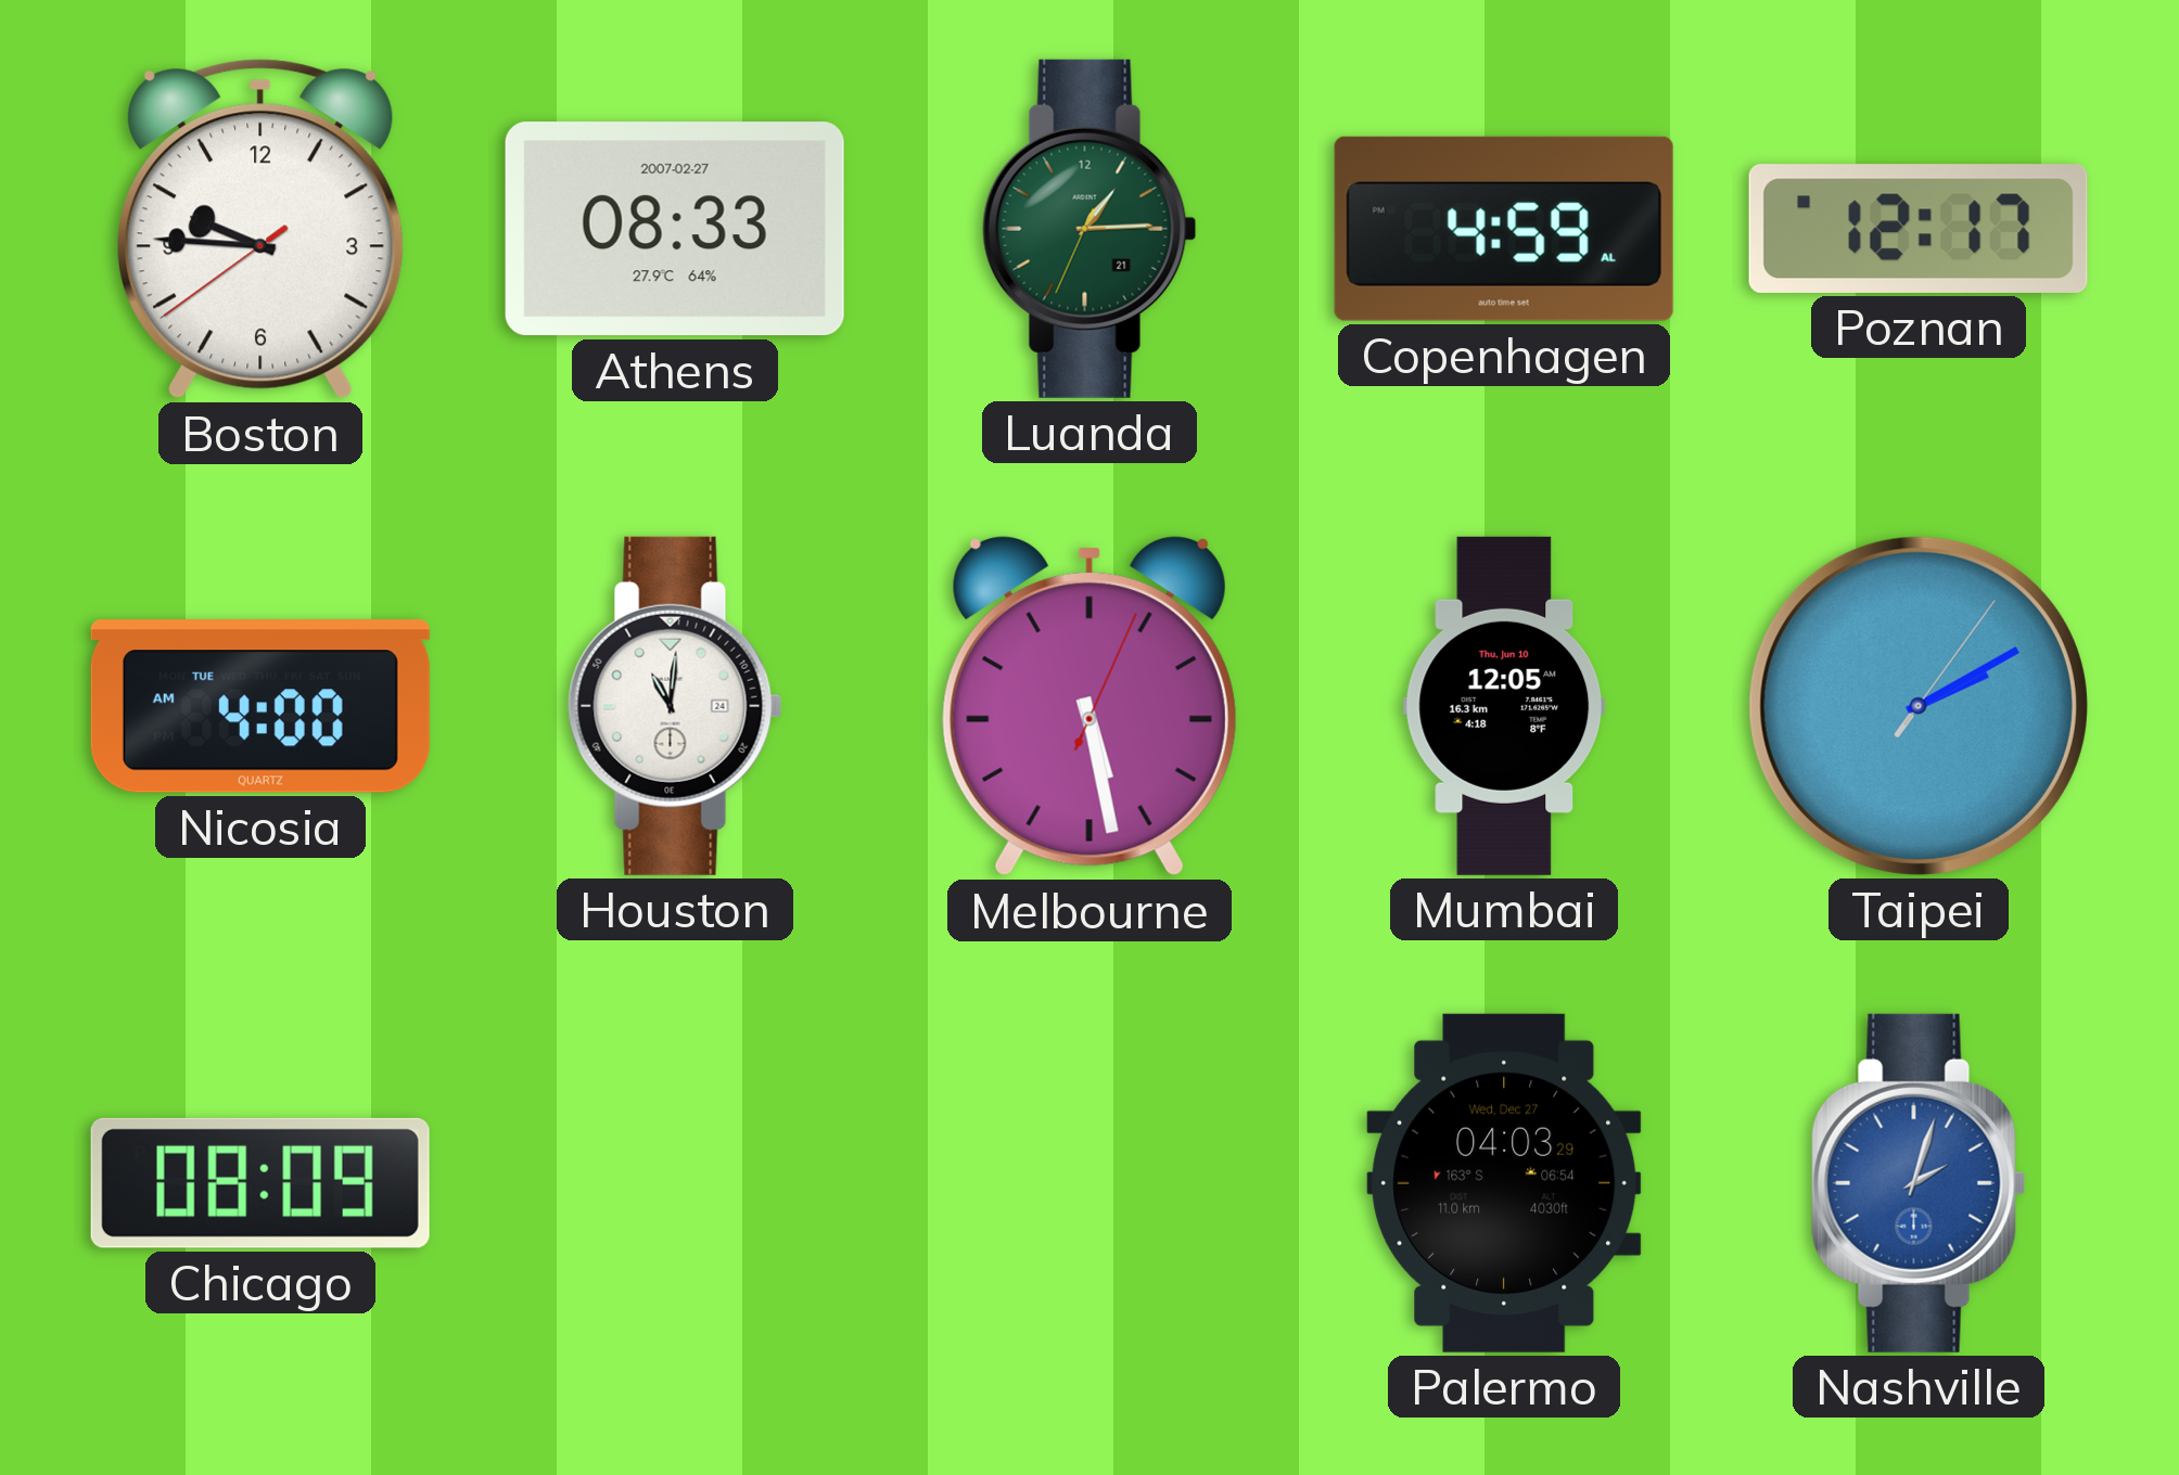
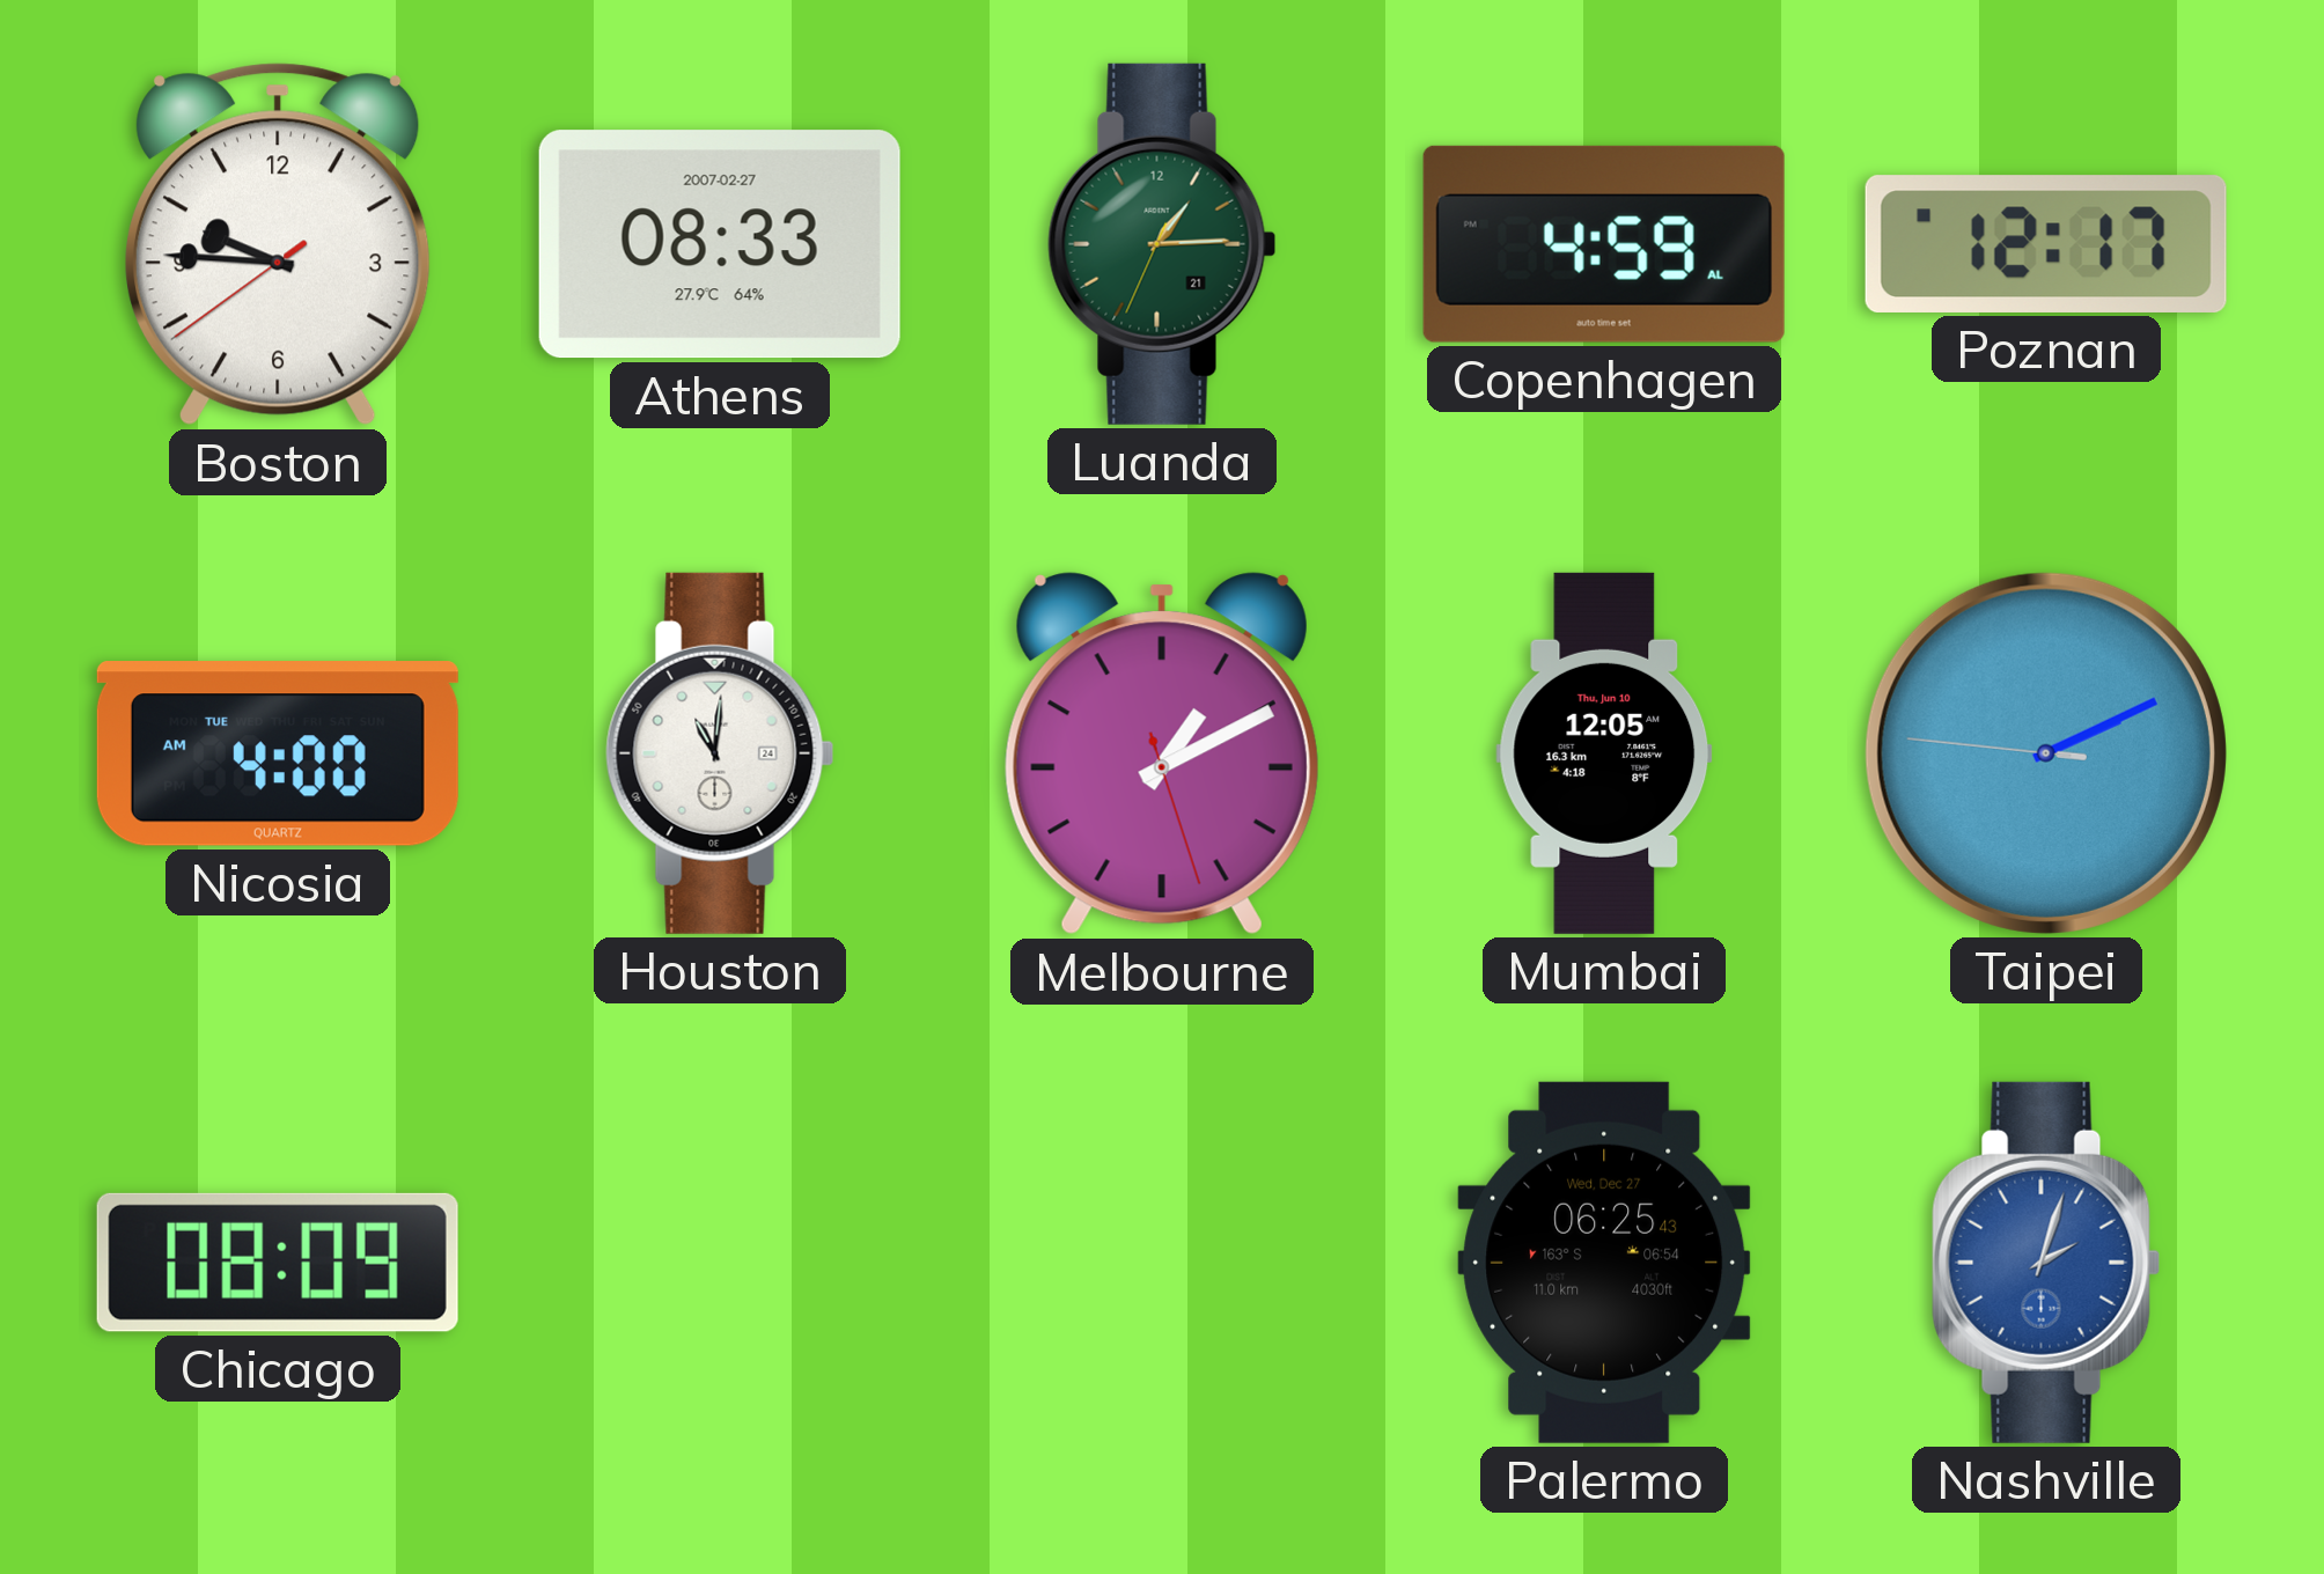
Melbourne: 5:28 -> 1:10 (1162, 753)
Taipei: 2:10:06 -> 2:10:46 (2046, 753)
Palermo: 04:03 -> 06:25 (1604, 1263)
